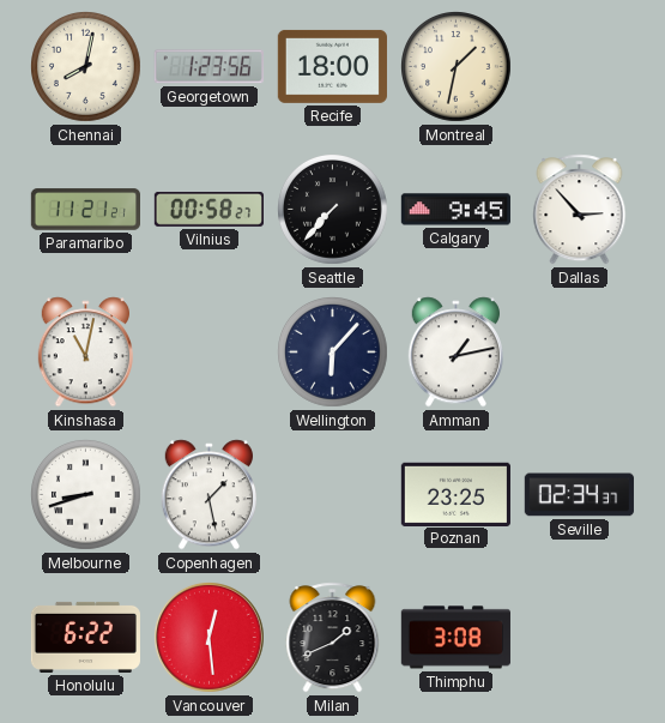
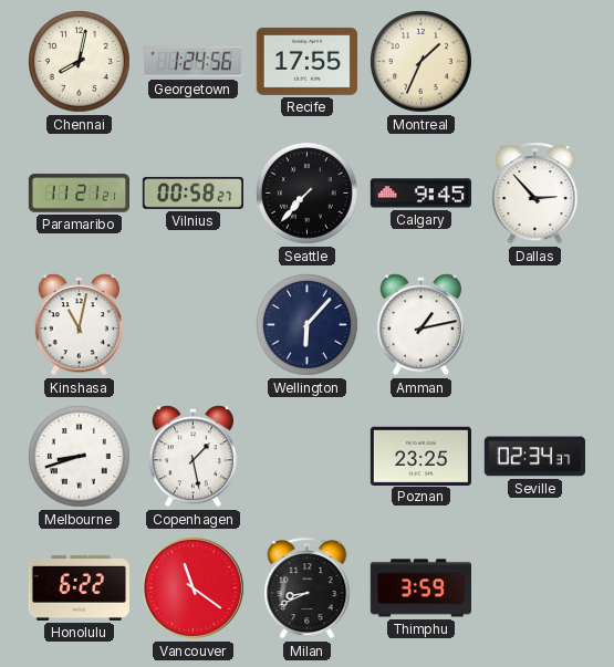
Georgetown: 1:23 -> 1:24 (192, 62)
Recife: 18:00 -> 17:55 (306, 61)
Montreal: 1:32 -> 1:34 (422, 62)
Vancouver: 12:29 -> 11:21 (192, 587)
Milan: 1:41 -> 8:41 (308, 588)
Thimphu: 3:08 -> 3:59 (420, 588)
